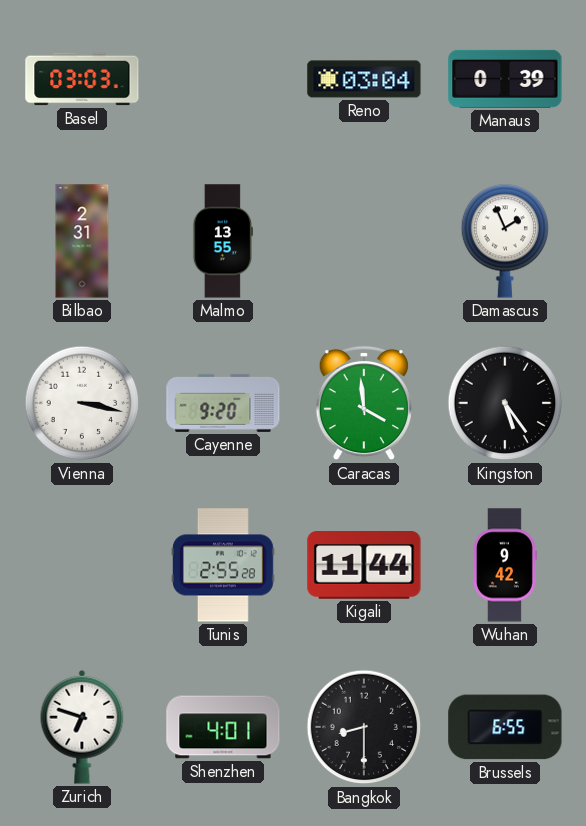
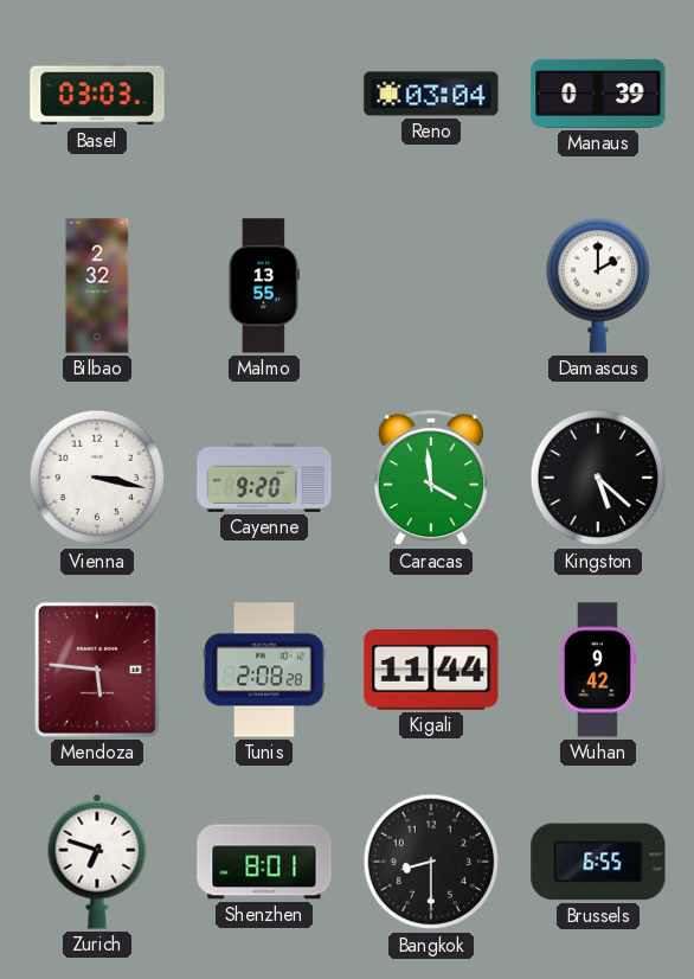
Bilbao: 2:31 -> 2:32 (97, 286)
Damascus: 1:56 -> 2:00 (597, 286)
Kingston: 5:24 -> 5:22 (598, 478)
Mendoza: none -> 5:46 (97, 670)
Tunis: 2:55 -> 2:08 (265, 670)
Shenzhen: 4:01 -> 8:01 (264, 862)
